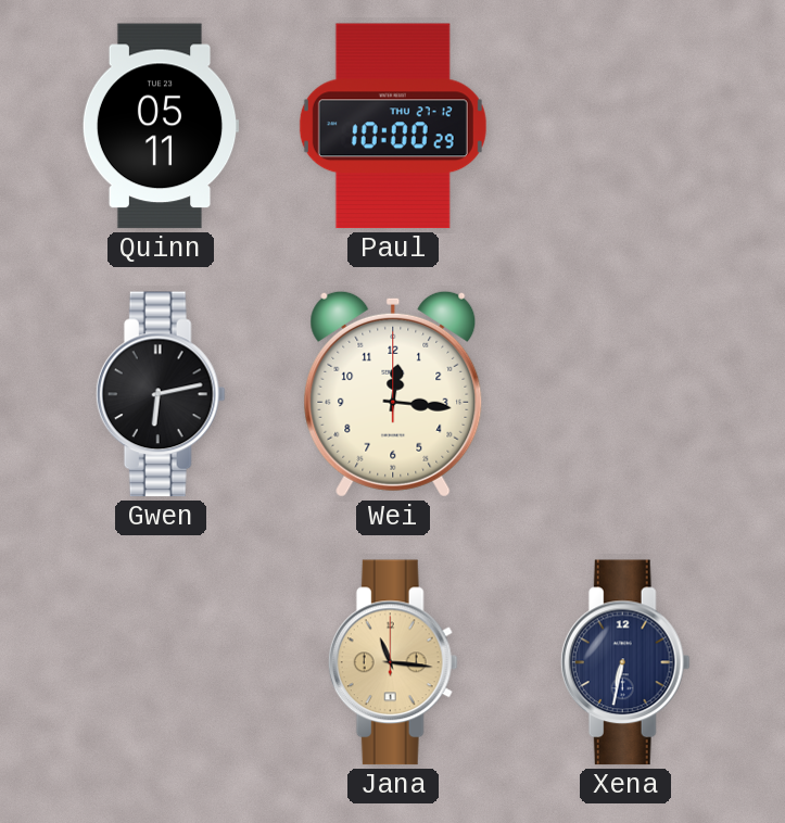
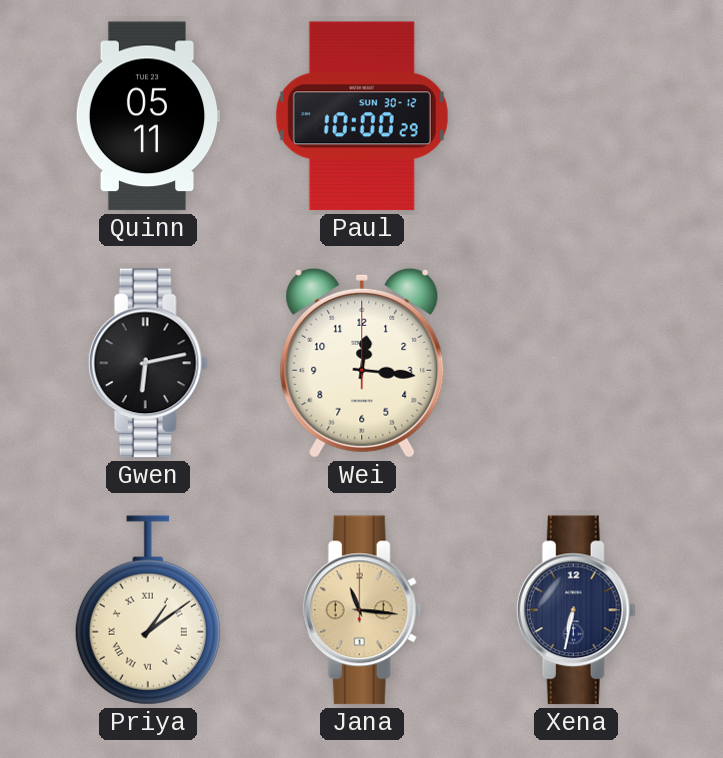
Paul date: THU 27-12 -> SUN 30-12 (362, 116)
Priya: none -> 1:09 (148, 610)
